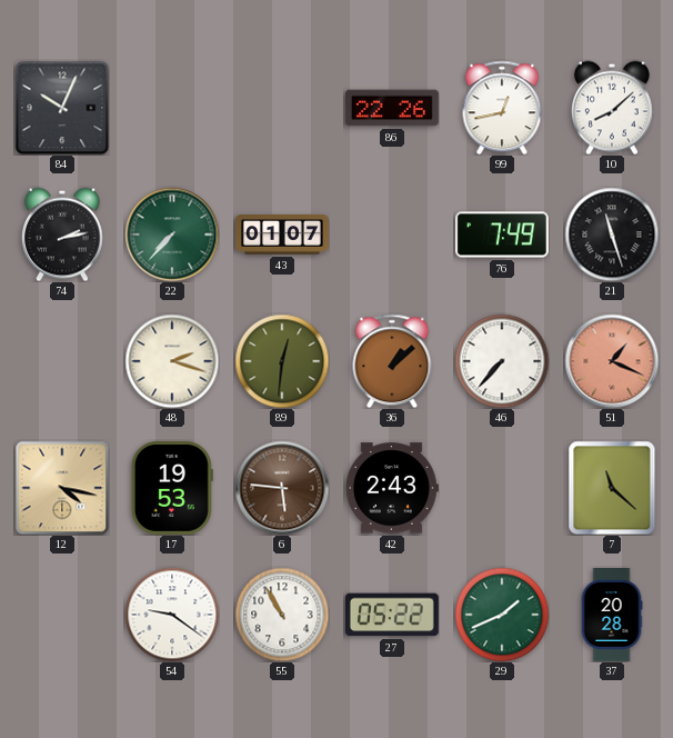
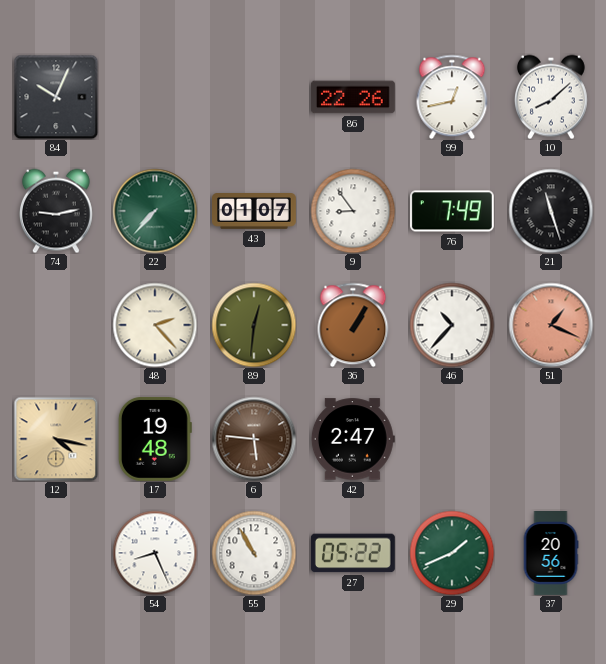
74: 2:13 -> 9:13 (56, 211)
9: none -> 8:54 (353, 211)
48: 2:18 -> 2:23 (155, 325)
36: 1:08 -> 1:05 (353, 325)
46: 7:37 -> 10:37 (452, 325)
17: 19:53 -> 19:48 (155, 439)
42: 2:43 -> 2:47 (353, 439)
7: 11:22 -> none (612, 488)
54: 9:21 -> 8:26 (155, 553)
37: 20:28 -> 20:56 (551, 554)
